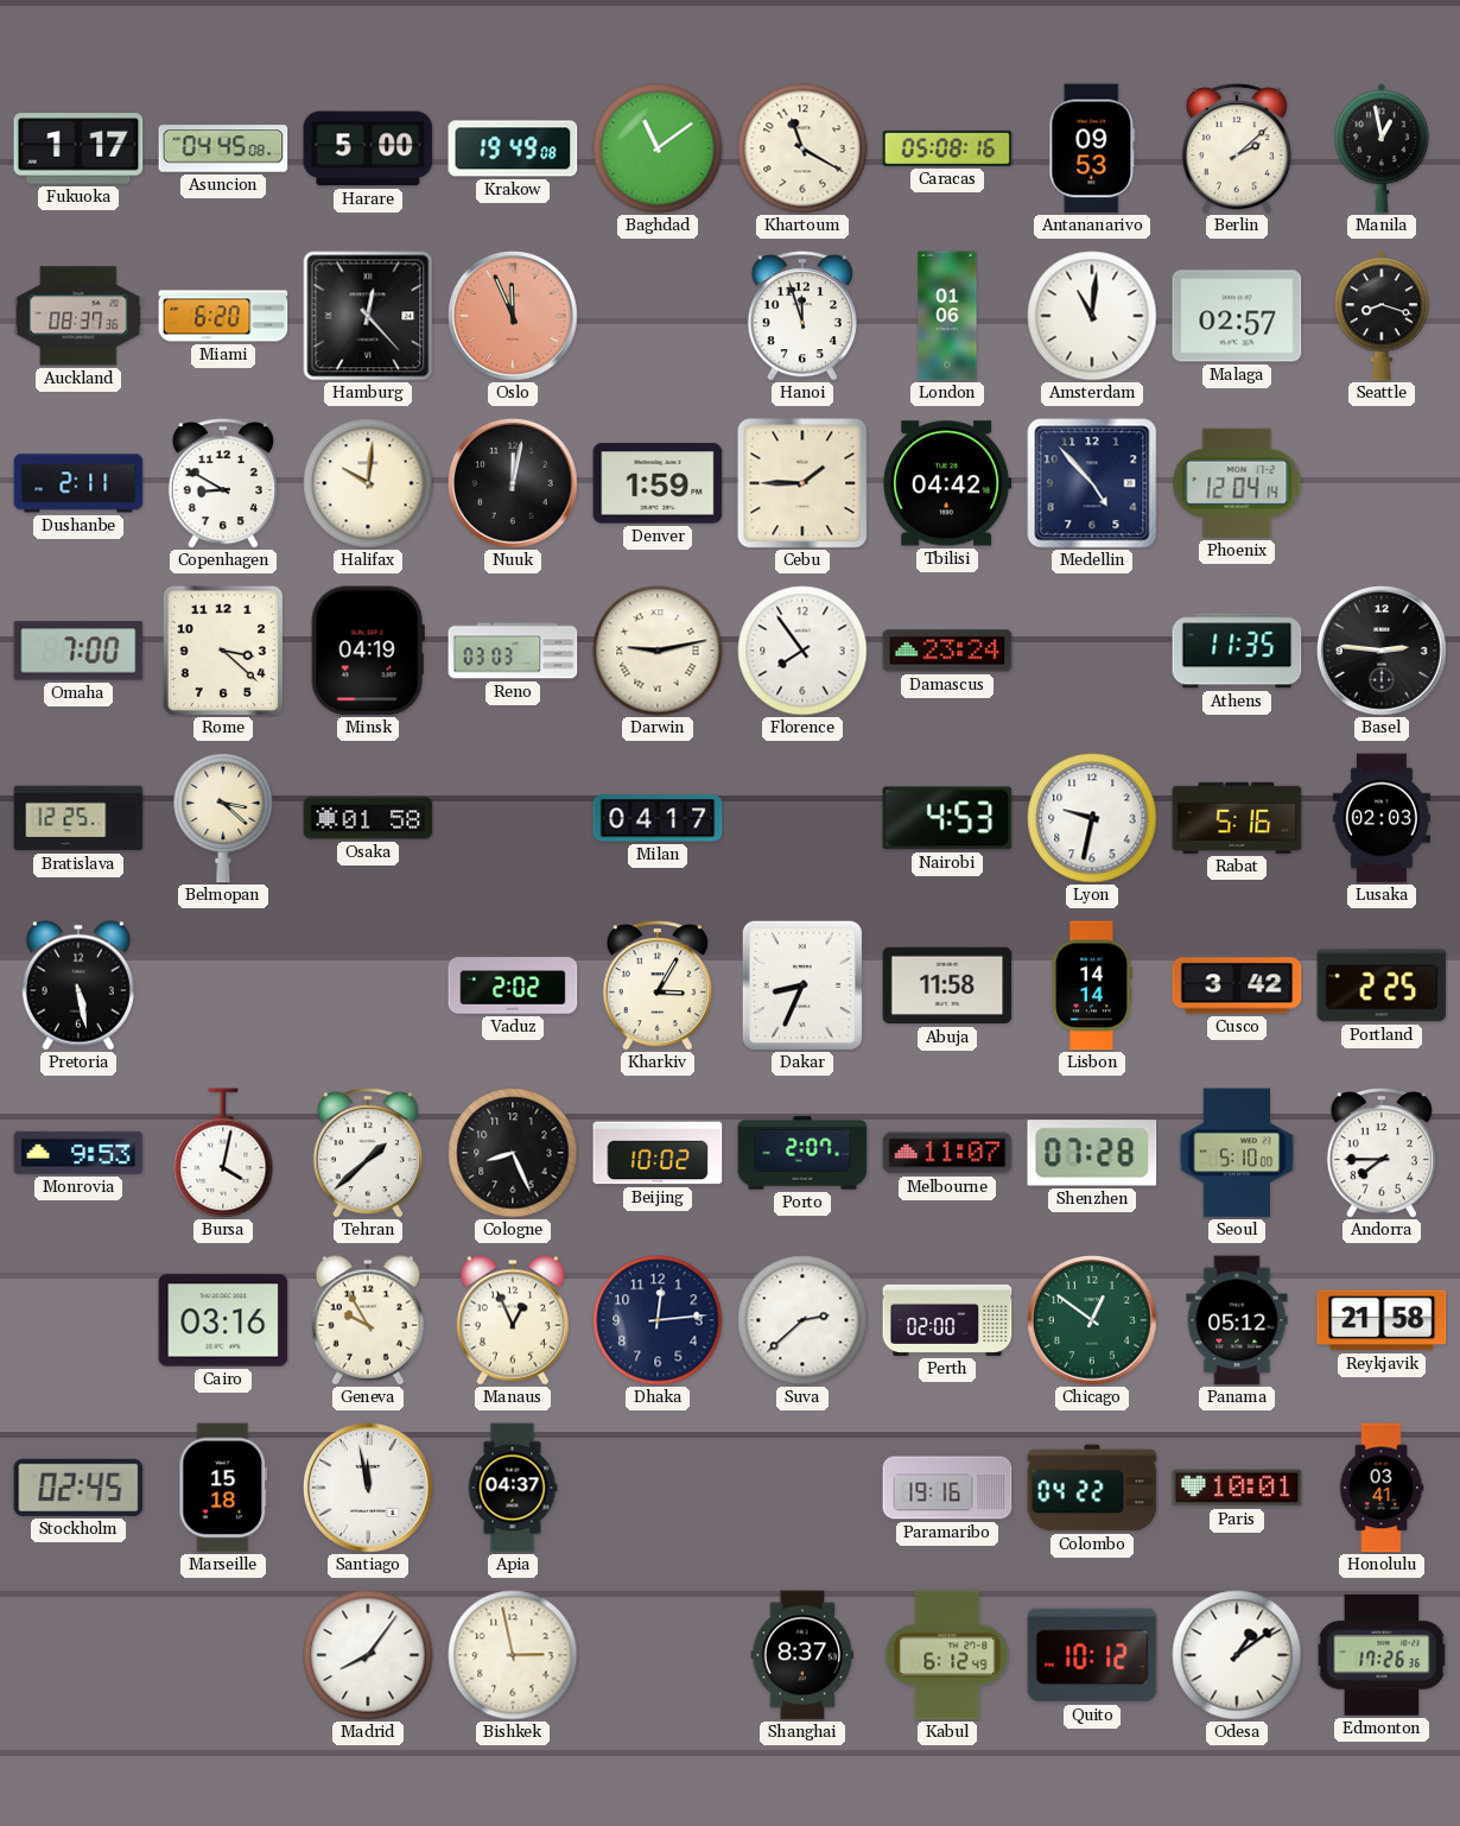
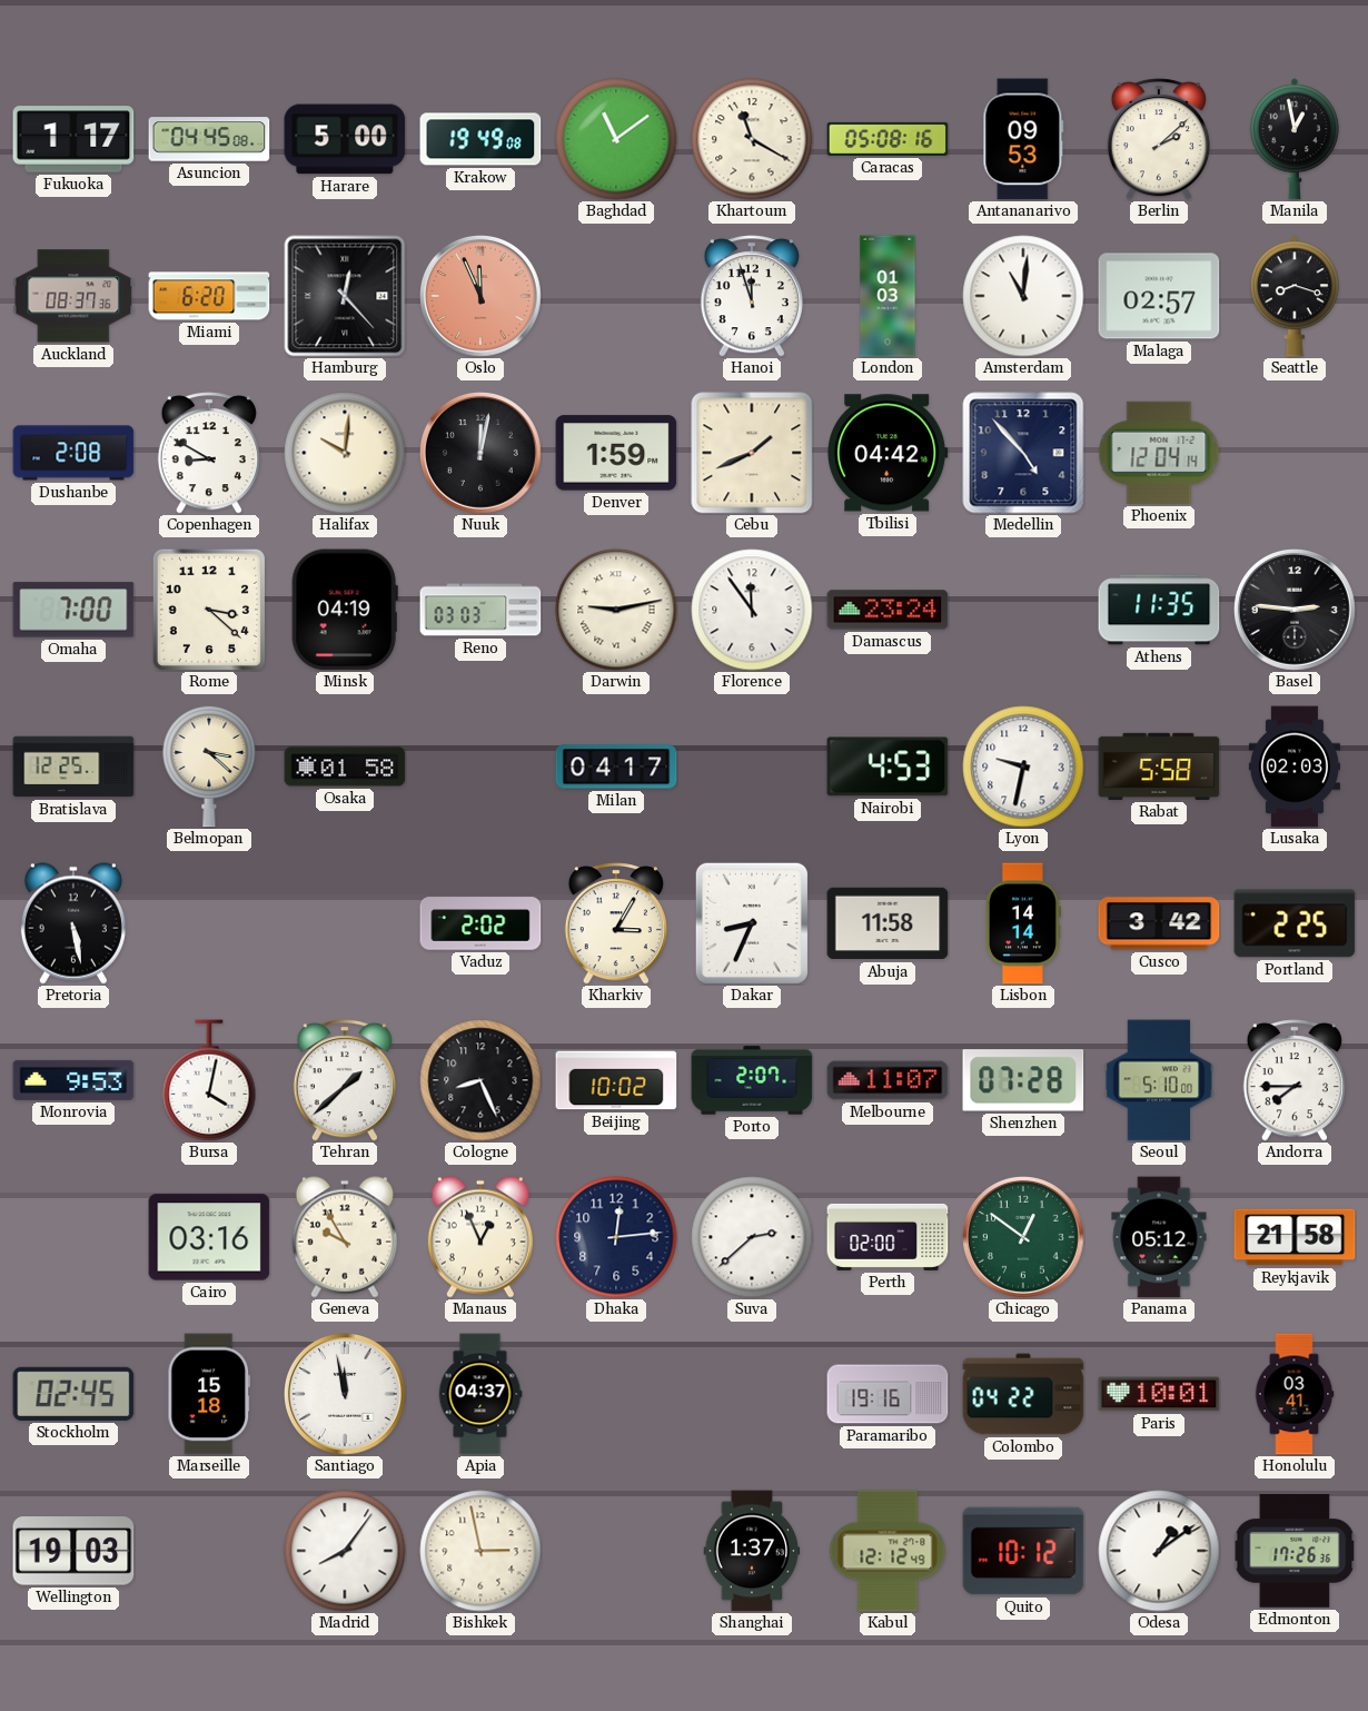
London: 01:06 -> 01:03 (888, 296)
Dushanbe: 2:11 -> 2:08 (73, 453)
Cebu: 1:45 -> 1:41 (752, 453)
Florence: 7:54 -> 11:54 (752, 610)
Rabat: 5:16 -> 5:58 (1159, 767)
Wellington: none -> 19:03 (73, 1551)
Shanghai: 8:37 -> 1:37 (752, 1551)
Kabul: 6:12 -> 12:12 (888, 1551)
